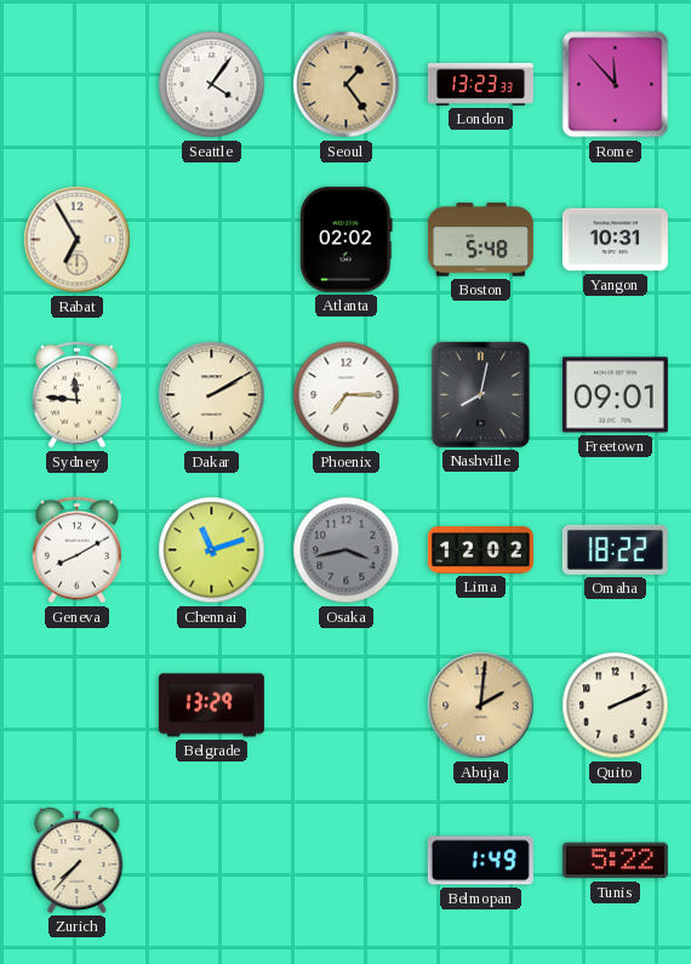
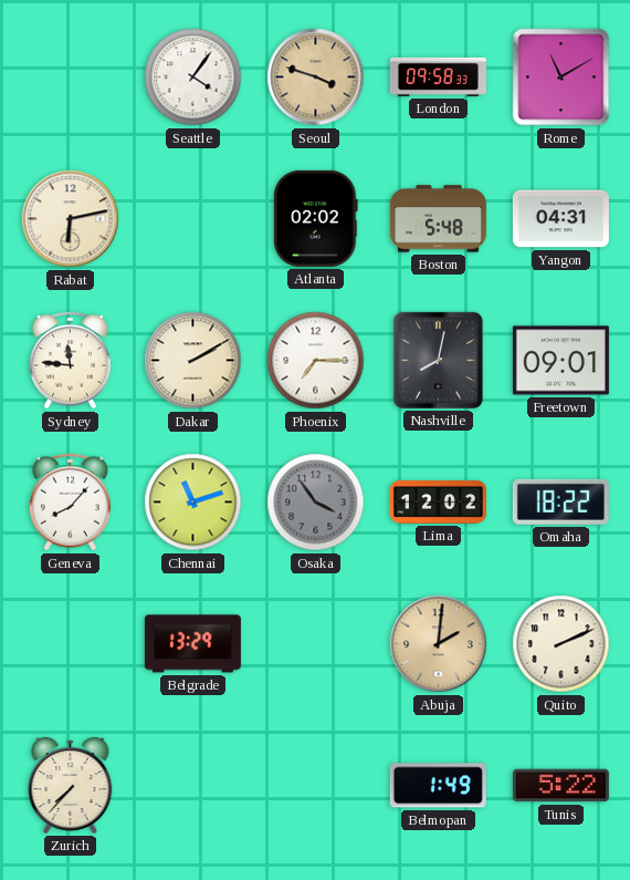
Seoul: 1:24 -> 3:48 (316, 77)
London: 13:23 -> 09:58 (438, 76)
Rome: 11:53 -> 11:10 (561, 77)
Rabat: 6:55 -> 6:13 (71, 219)
Yangon: 10:31 -> 04:31 (560, 219)
Geneva: 8:10 -> 8:07 (70, 503)
Osaka: 3:43 -> 3:54 (316, 503)
